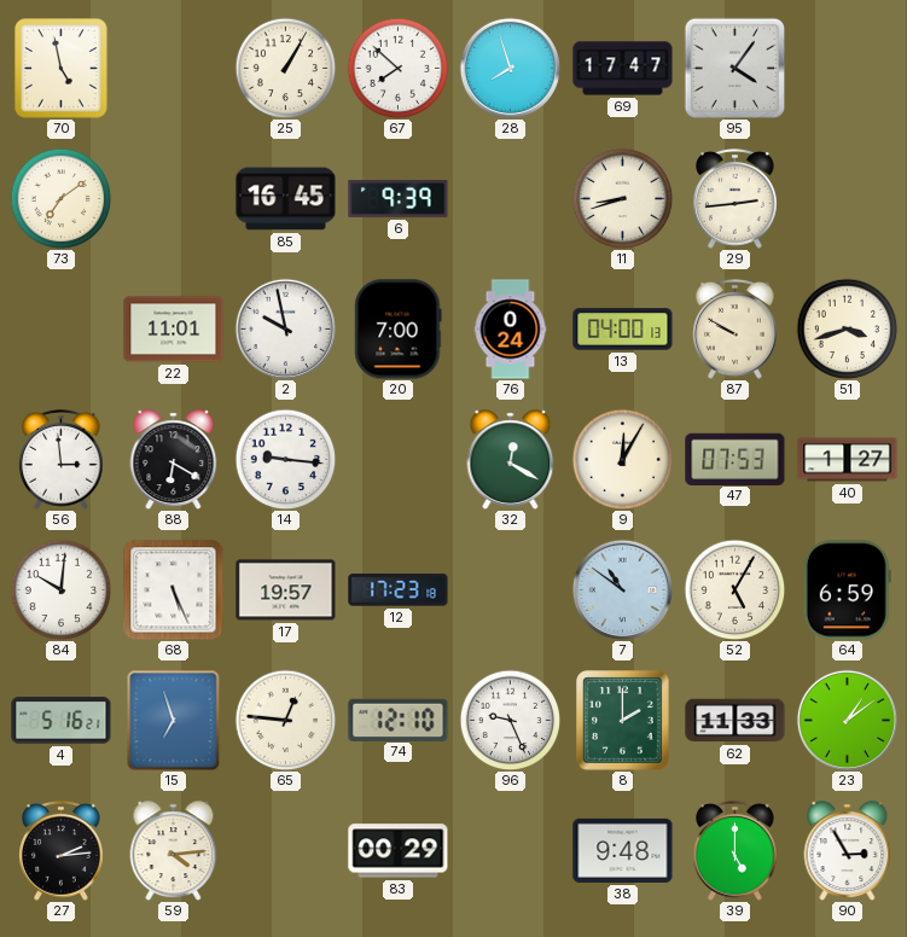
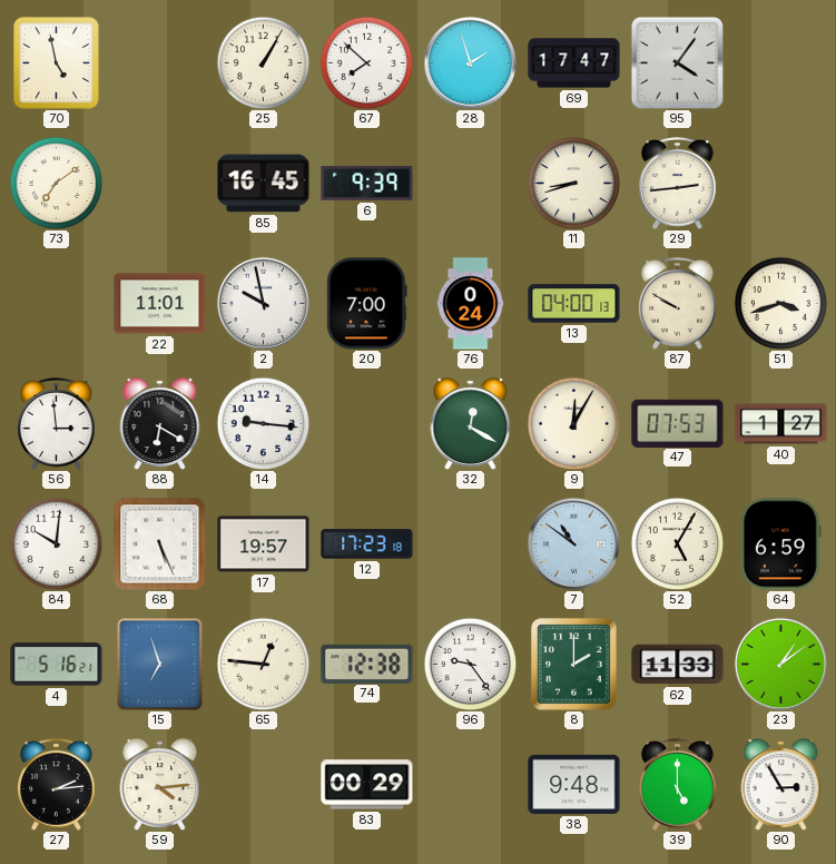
28: 7:57 -> 1:57 (470, 62)
74: 12:10 -> 12:38 (367, 664)
96: 9:26 -> 9:24 (470, 664)
